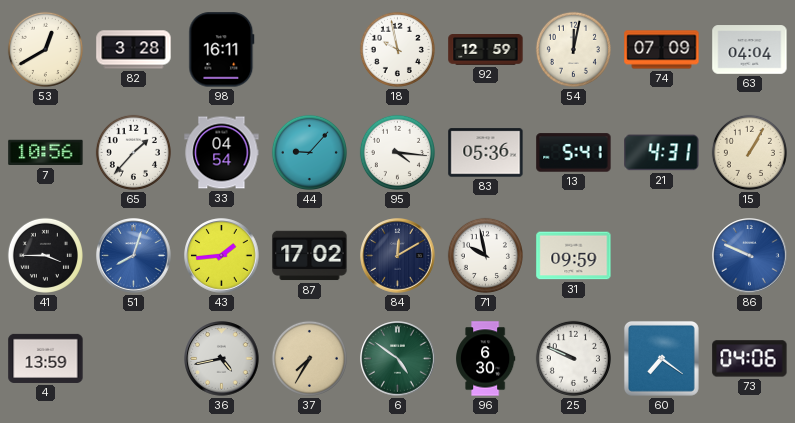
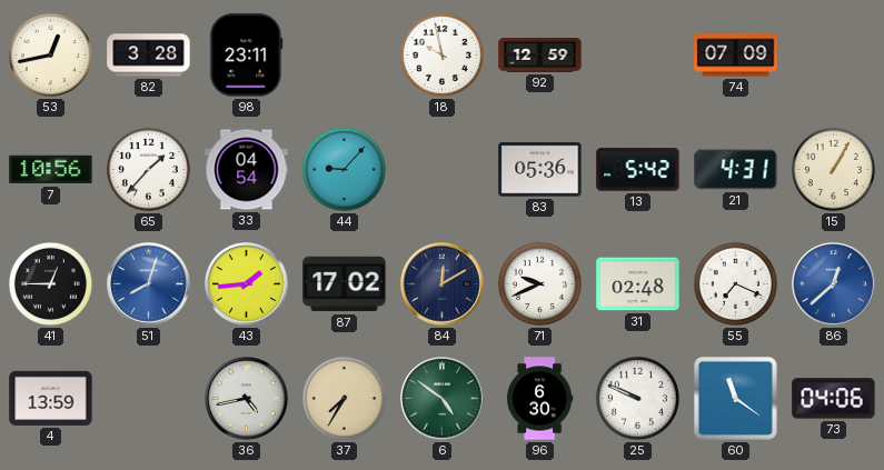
53: 12:40 -> 12:43 (50, 54)
98: 16:11 -> 23:11 (247, 56)
54: 12:02 -> none (573, 49)
63: 04:04 -> none (750, 50)
95: 4:16 -> none (397, 152)
13: 5:41 -> 5:42 (638, 170)
41: 3:45 -> 12:45 (50, 283)
71: 9:58 -> 9:41 (539, 283)
31: 09:59 -> 02:48 (638, 284)
55: none -> 7:19 (735, 283)
86: 9:49 -> 12:38 (834, 284)
60: 7:21 -> 11:21 (735, 398)
